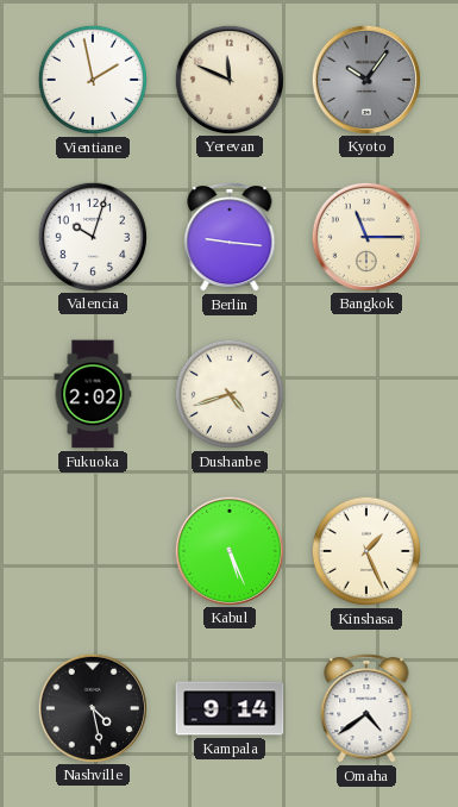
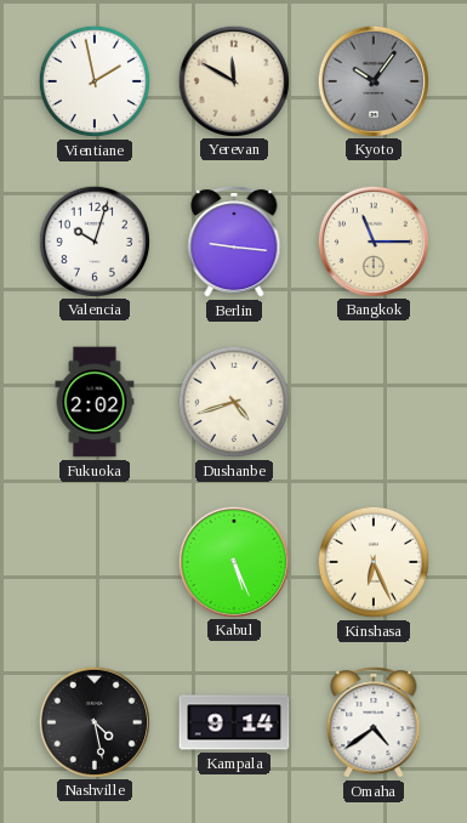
Yerevan: 11:49 -> 11:50 (233, 80)
Kinshasa: 1:26 -> 6:26 (374, 562)
